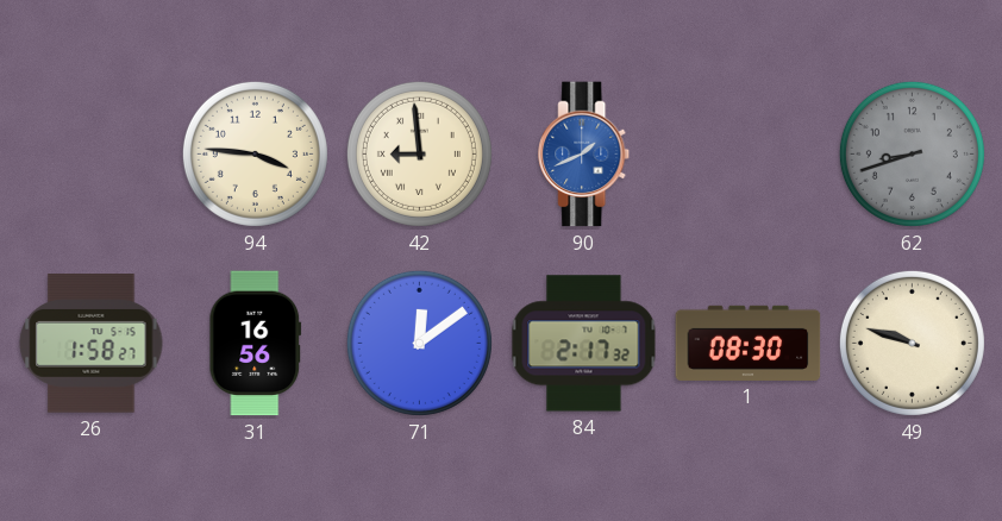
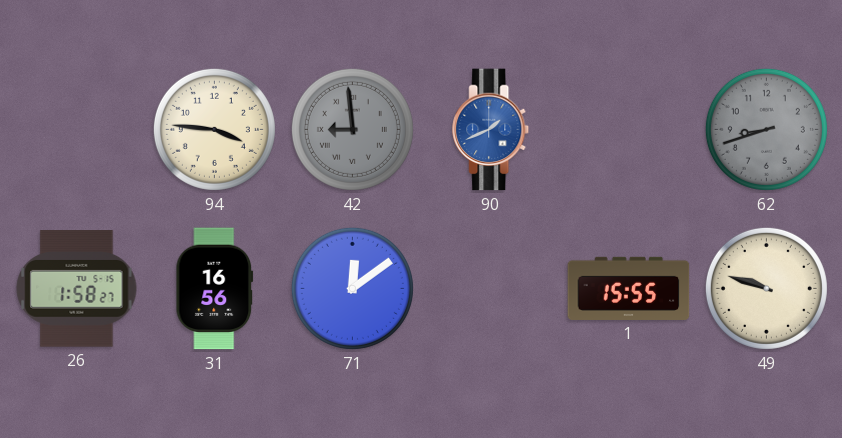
42 dial: cream -> grey (352, 129)
84: 2:17 -> none (584, 344)
1: 08:30 -> 15:55 (629, 288)
